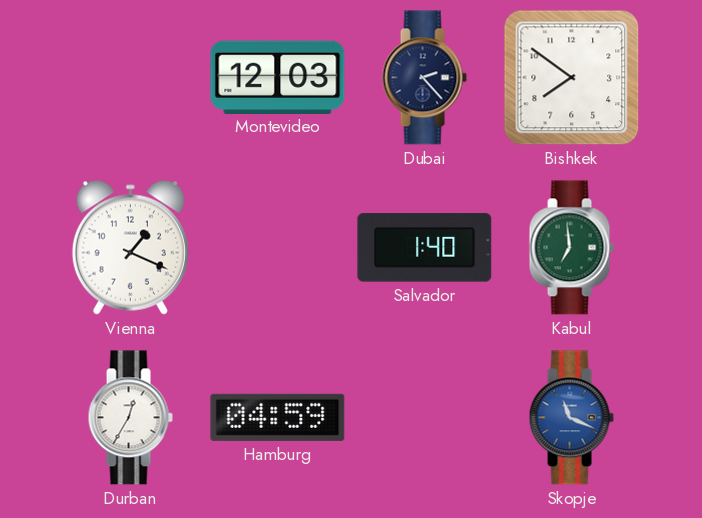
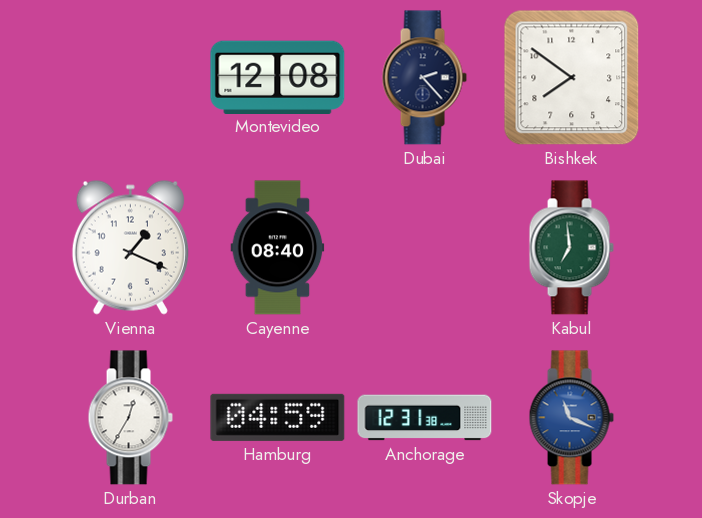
Montevideo: 12:03 -> 12:08 (278, 77)
Cayenne: none -> 08:40 (278, 248)
Salvador: 1:40 -> none (425, 248)
Anchorage: none -> 12:31 (425, 418)
